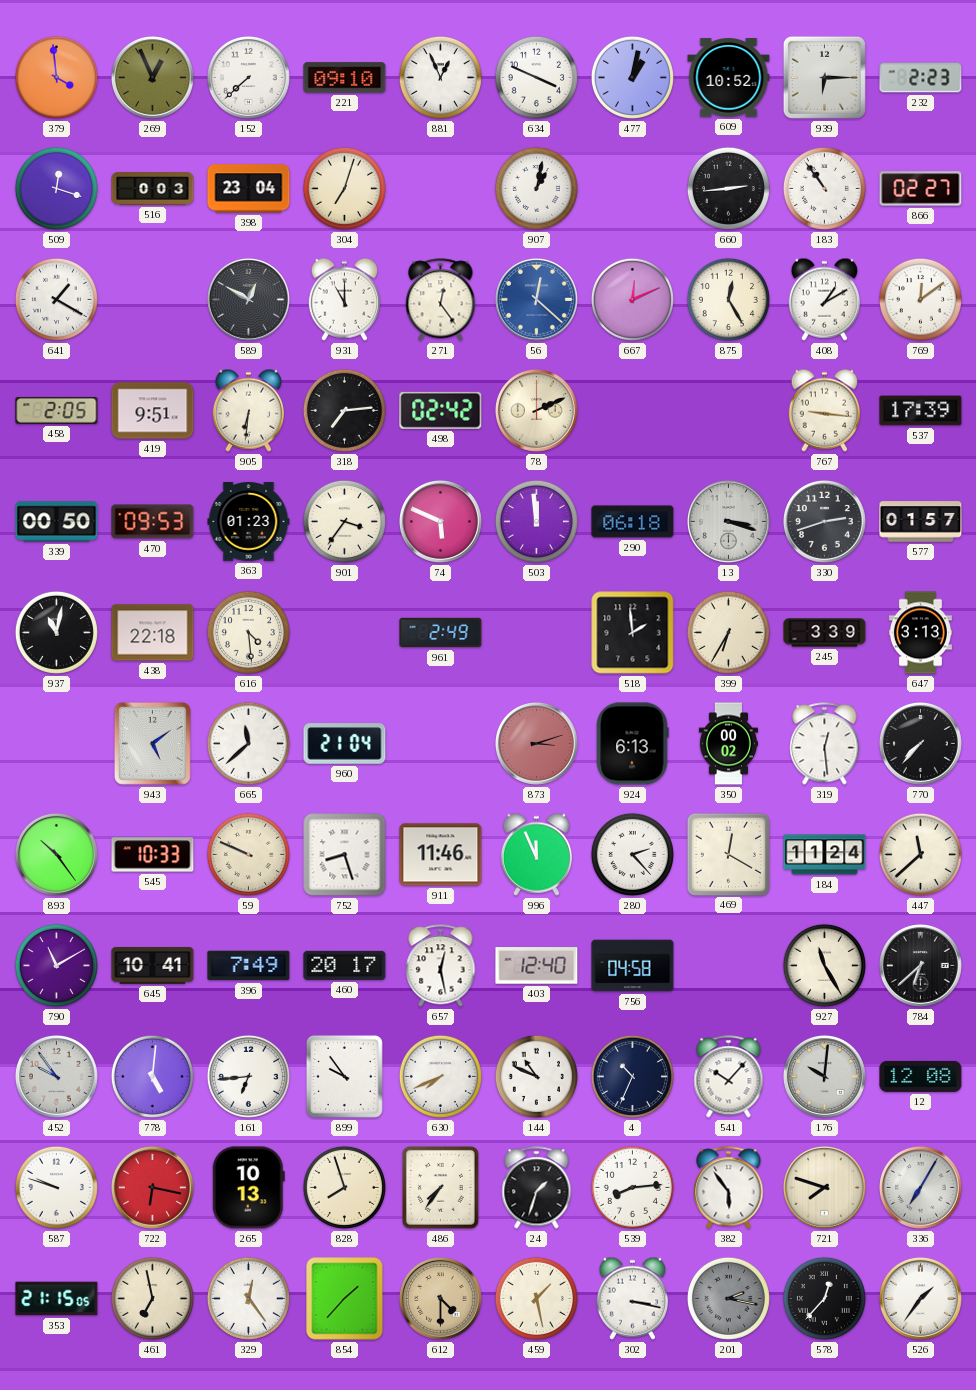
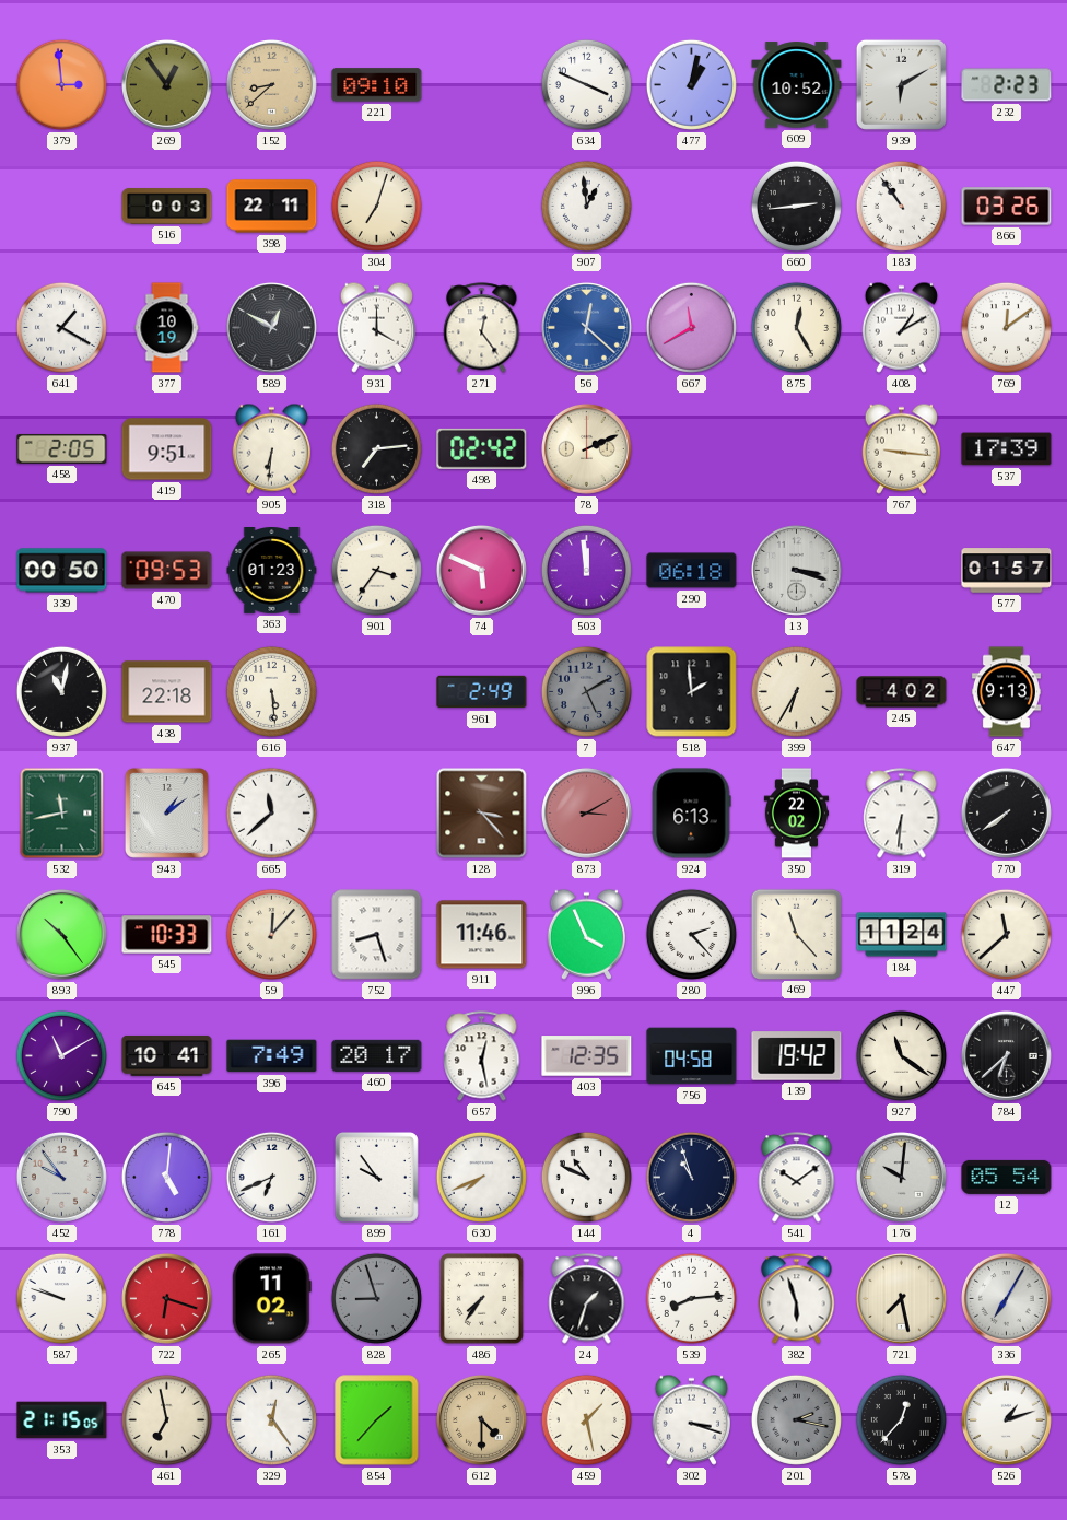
379: 3:59 -> 2:59 (61, 84)
269: 12:56 -> 12:54 (166, 84)
152: 7:38 -> 8:38 (271, 84)
152 dial: white -> champagne (271, 84)
881: 12:56 -> none (440, 77)
939: 6:15 -> 6:10 (901, 84)
509: 12:18 -> none (56, 188)
398: 23:04 -> 22:11 (272, 207)
907: 1:02 -> 12:59 (586, 206)
866: 02:27 -> 03:26 (1007, 207)
377: none -> 10:19 (167, 328)
931: 11:00 -> 4:00 (376, 327)
667: 12:11 -> 11:40 (691, 327)
330: 2:42 -> none (824, 521)
616: 4:29 -> 5:29 (271, 691)
7: none -> 5:10 (586, 691)
245: 3:39 -> 4:02 (902, 692)
647: 3:13 -> 9:13 (1006, 692)
532: none -> 11:43 (62, 814)
943: 5:09 -> 1:09 (166, 812)
960: 21:04 -> none (345, 744)
128: none -> 3:23 (482, 814)
873: 3:12 -> 3:10 (586, 812)
350: 00:02 -> 22:02 (796, 814)
319: 12:29 -> 6:31 (902, 814)
770: 7:37 -> 7:39 (1006, 812)
59: 9:49 -> 12:07 (271, 934)
996: 11:56 -> 3:56 (586, 934)
469: 12:20 -> 11:23 (796, 934)
403: 12:40 -> 12:35 (587, 1056)
139: none -> 19:42 (797, 1056)
927: 11:25 -> 11:21 (901, 1055)
161: 6:44 -> 6:41 (271, 1177)
4: 10:34 -> 10:57 (691, 1177)
541: 10:07 -> 10:09 (797, 1178)
12: 12:08 -> 05:54 (1007, 1177)
722: 6:17 -> 6:18 (166, 1298)
265: 10:13 -> 11:02 (271, 1299)
828: 7:57 -> 8:57 (376, 1298)
828 dial: cream -> grey (376, 1298)
382: 5:54 -> 5:57 (797, 1299)
721: 7:48 -> 7:28 (901, 1298)
302: 3:17 -> 3:18 (691, 1419)
526: 1:36 -> 1:12 (1006, 1419)
